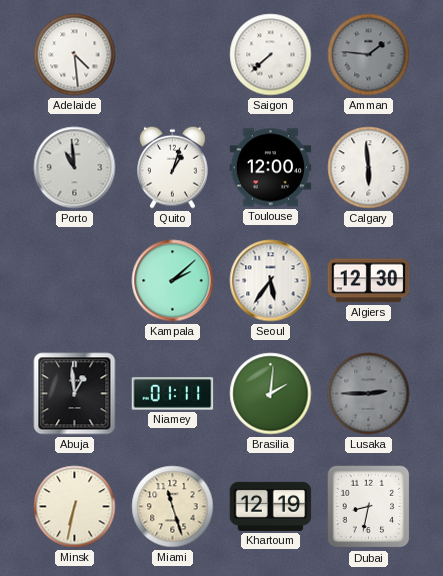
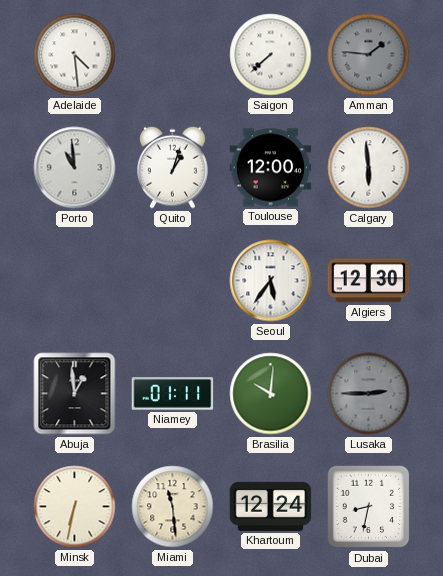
Kampala: 2:08 -> none (173, 281)
Brasilia: 2:01 -> 10:01 (271, 394)
Miami: 11:27 -> 11:29 (173, 507)
Khartoum: 12:19 -> 12:24 (271, 506)
